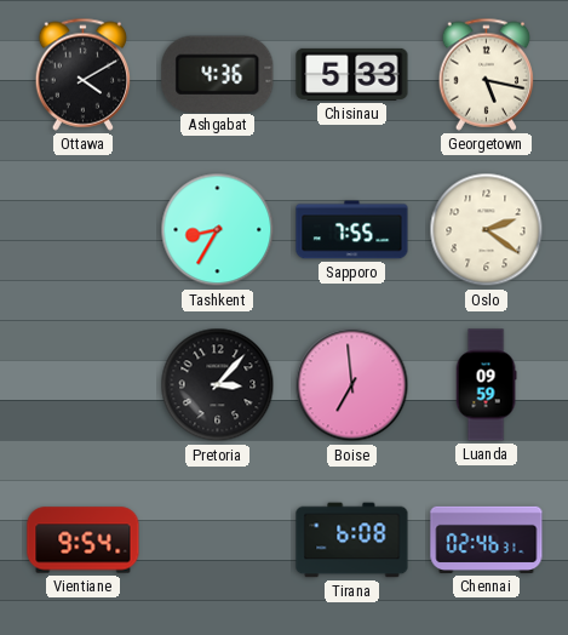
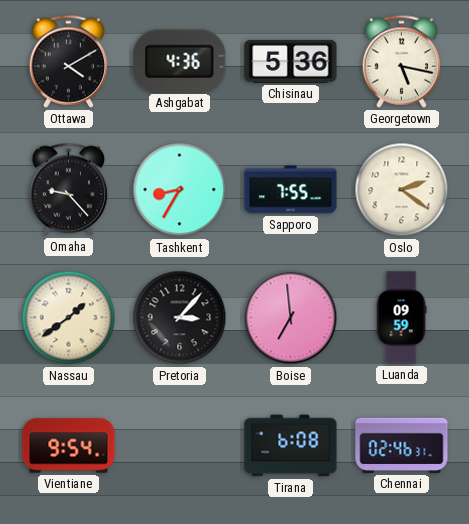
Chisinau: 5:33 -> 5:36 (291, 61)
Omaha: none -> 9:23 (69, 189)
Nassau: none -> 1:39 (69, 318)
